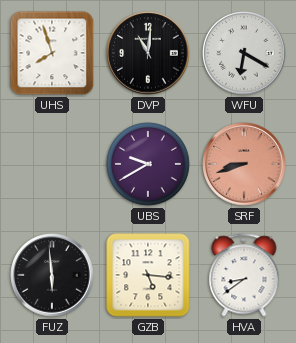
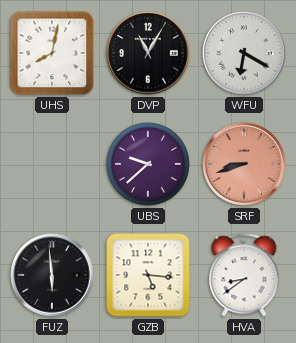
UHS: 7:57 -> 8:02 (52, 53)
DVP: 11:01 -> 11:05 (148, 53)
UBS: 9:40 -> 9:38 (149, 165)
